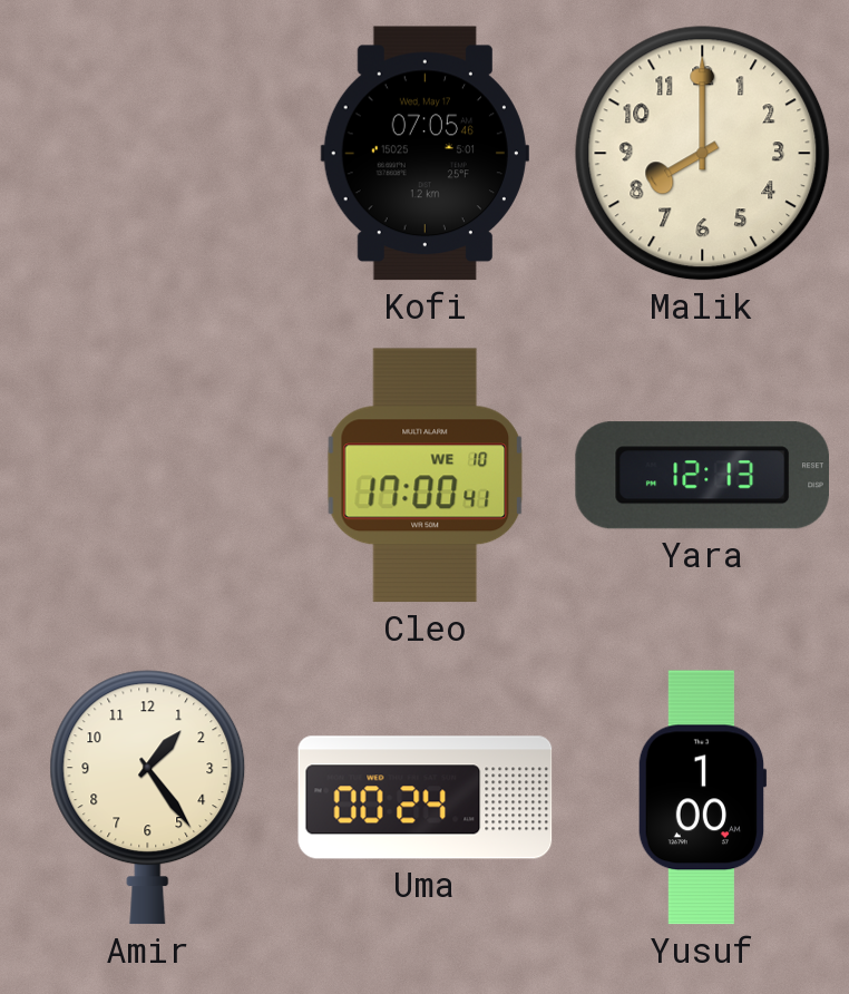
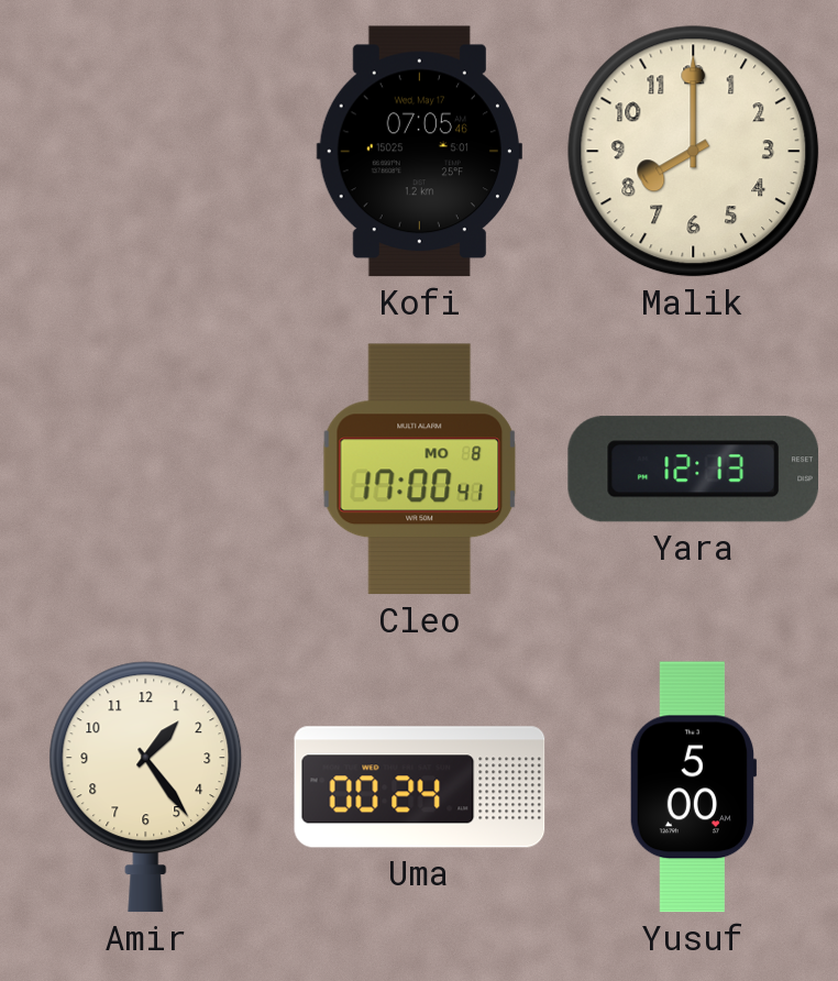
Cleo date: WE 10 -> MO 8 (420, 470)
Yusuf: 1:00 -> 5:00 (693, 787)
